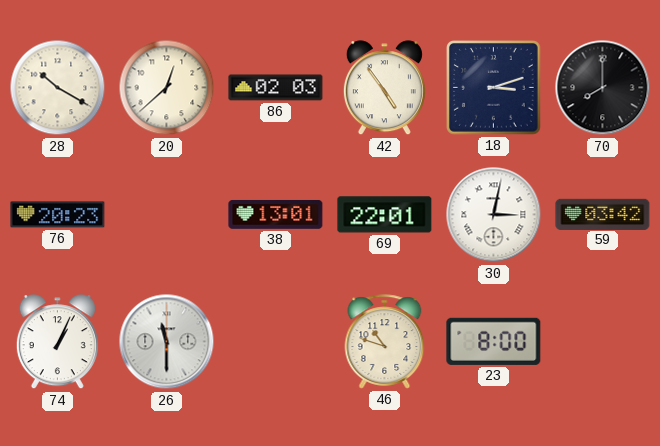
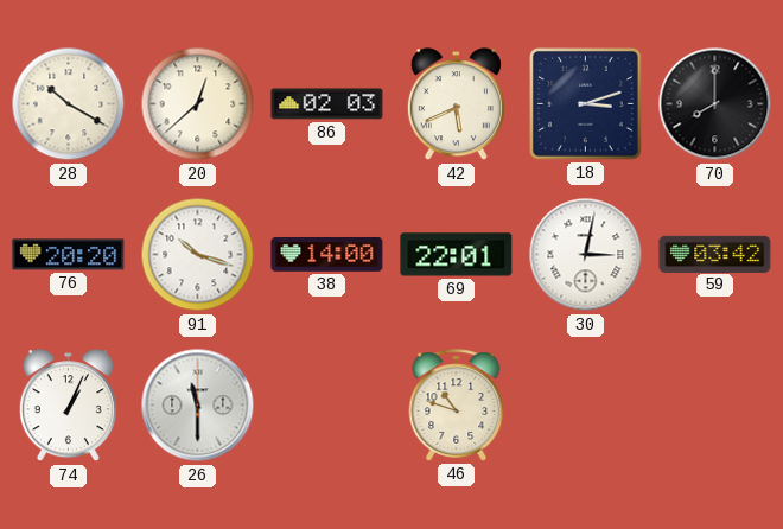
42: 4:54 -> 5:41 (456, 104)
76: 20:23 -> 20:20 (69, 255)
91: none -> 10:18 (198, 255)
38: 13:01 -> 14:00 (327, 254)
23: 8:00 -> none (494, 341)
